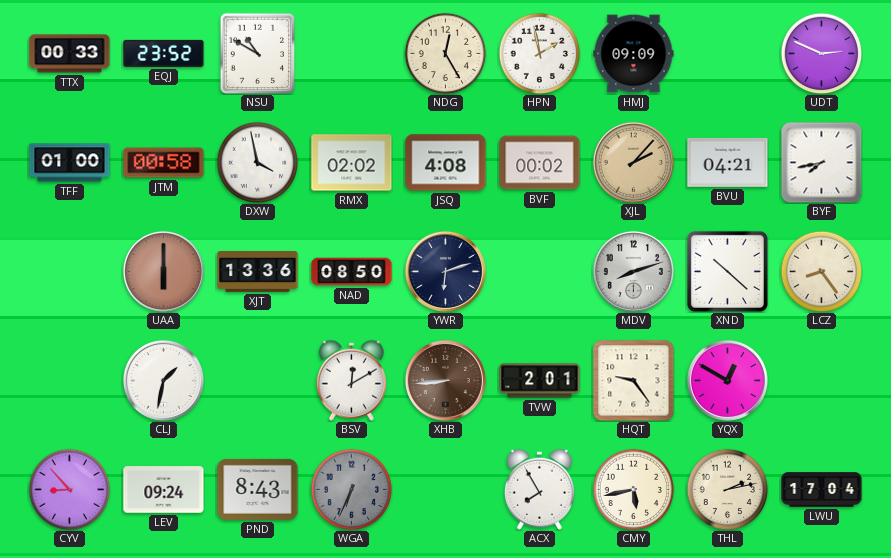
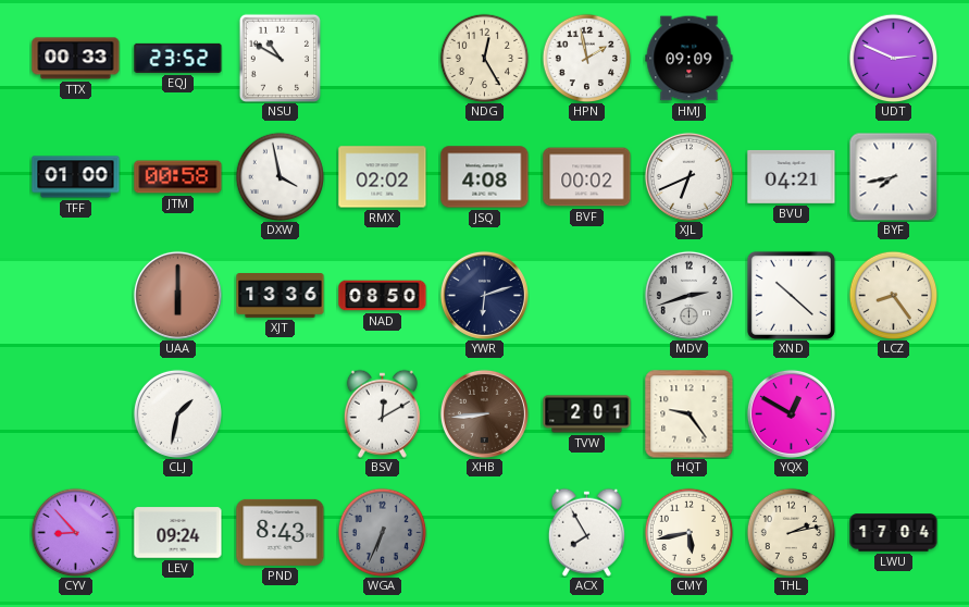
XJL: 2:07 -> 6:41 (688, 176)
XJL dial: champagne -> white (688, 176)
MDV: 8:12 -> 2:42 (688, 295)
